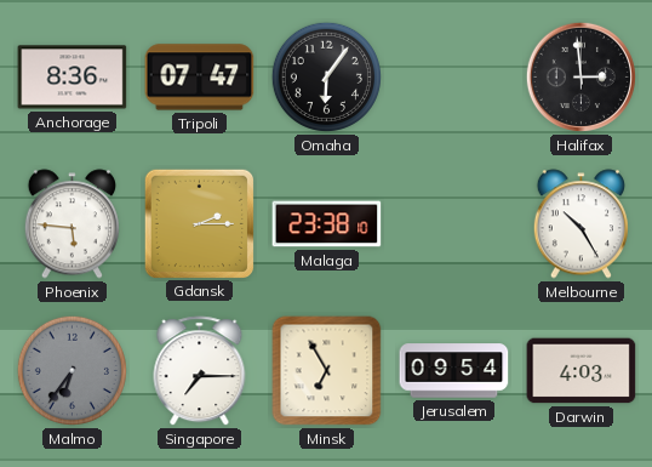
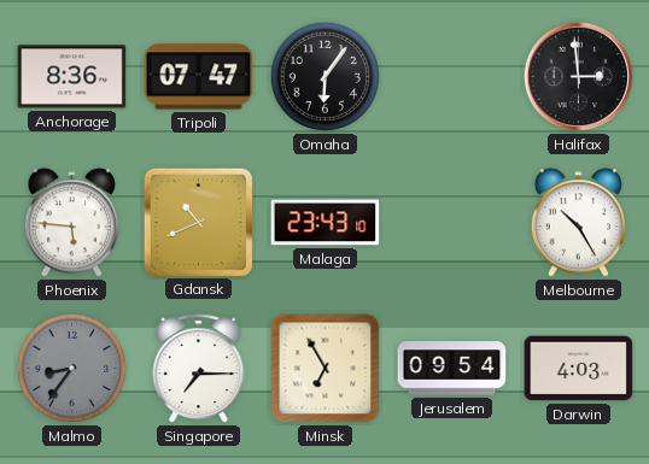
Gdansk: 2:15 -> 10:41 (198, 222)
Malaga: 23:38 -> 23:43 (326, 223)
Malmo: 6:36 -> 8:36 (71, 368)
